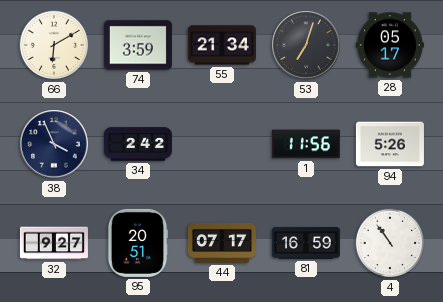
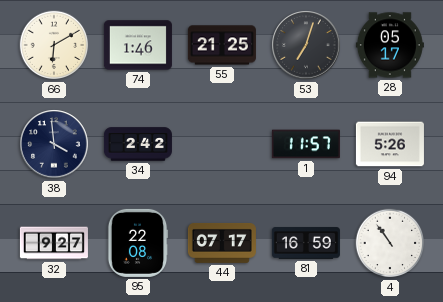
74: 3:59 -> 1:46 (138, 45)
55: 21:34 -> 21:25 (222, 45)
38: 3:56 -> 3:59 (54, 144)
1: 11:56 -> 11:57 (306, 144)
95: 20:51 -> 22:08 (138, 243)
